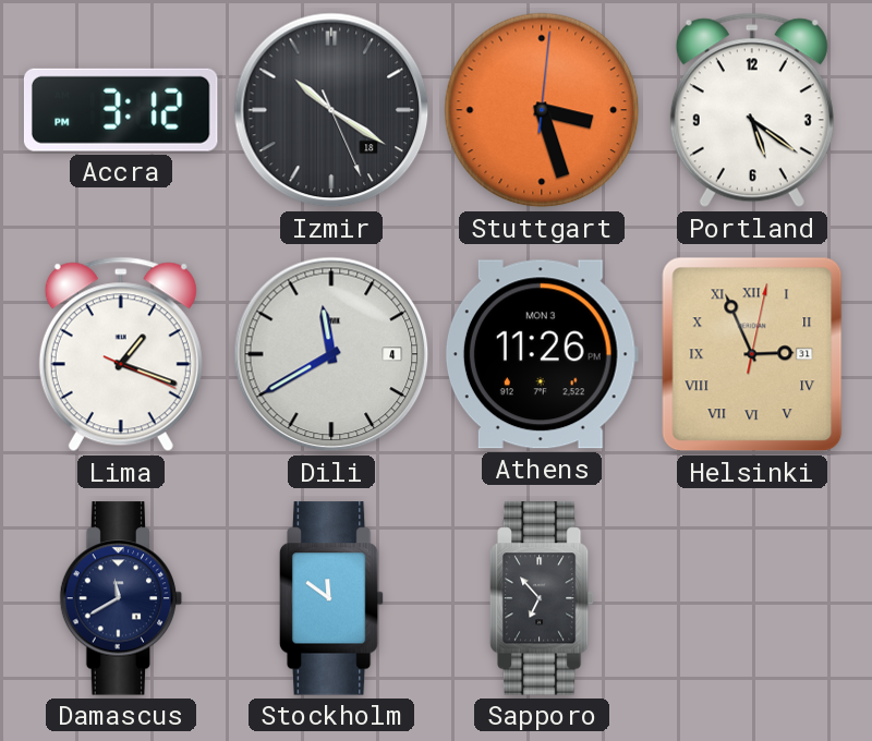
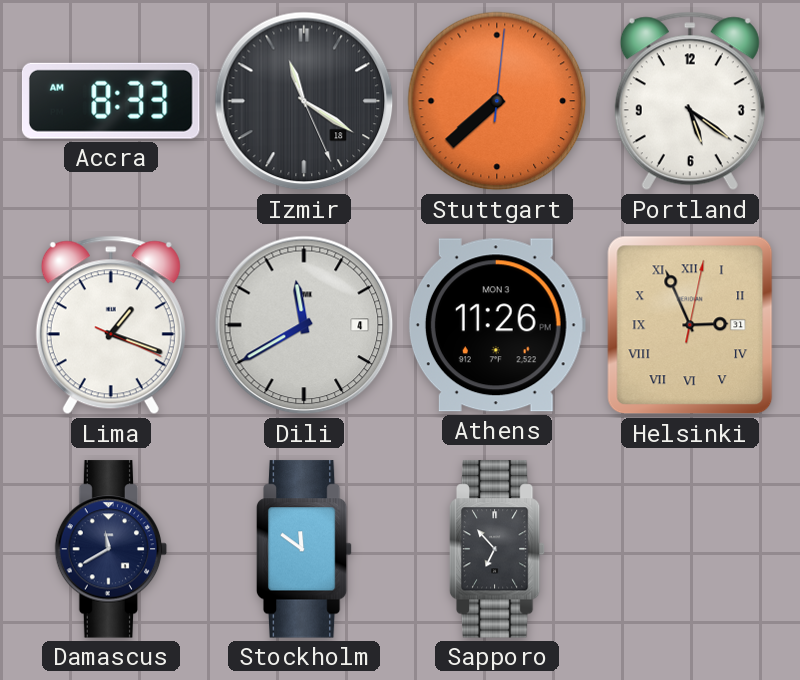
Accra: 3:12 -> 8:33 (111, 101)
Izmir: 10:20 -> 11:20 (304, 101)
Stuttgart: 3:27 -> 7:38 (497, 101)
